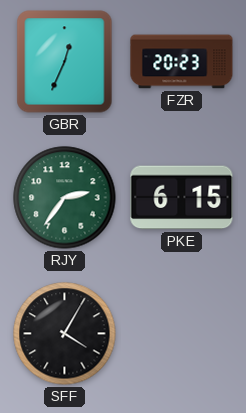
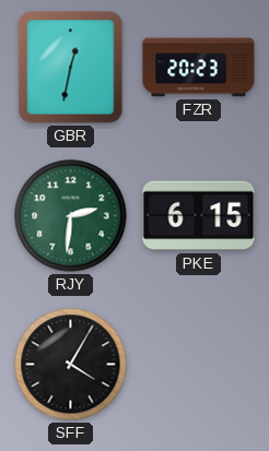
GBR: 12:34 -> 12:32 (71, 68)
RJY: 2:36 -> 2:31 (71, 216)
